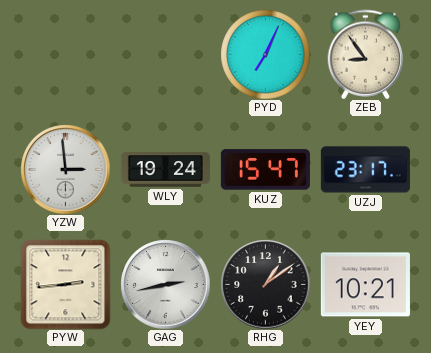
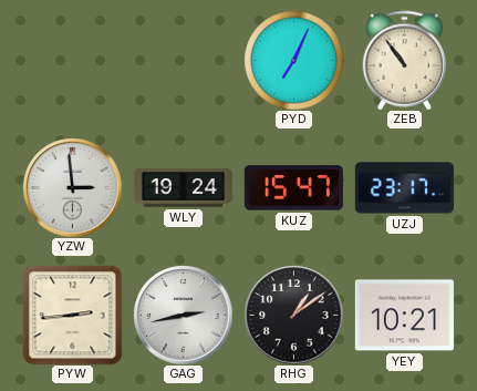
ZEB: 8:54 -> 10:54 (405, 60)
